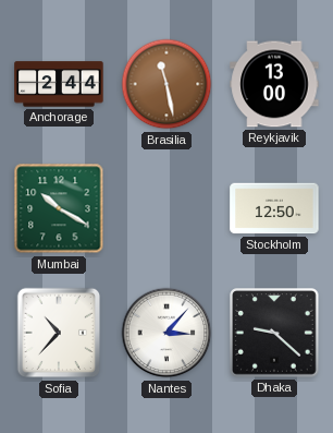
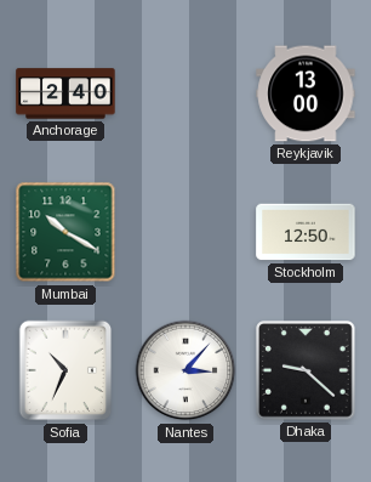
Anchorage: 2:44 -> 2:40 (65, 93)
Brasilia: 11:28 -> none (166, 84)
Sofia: 10:37 -> 10:34 (65, 370)
